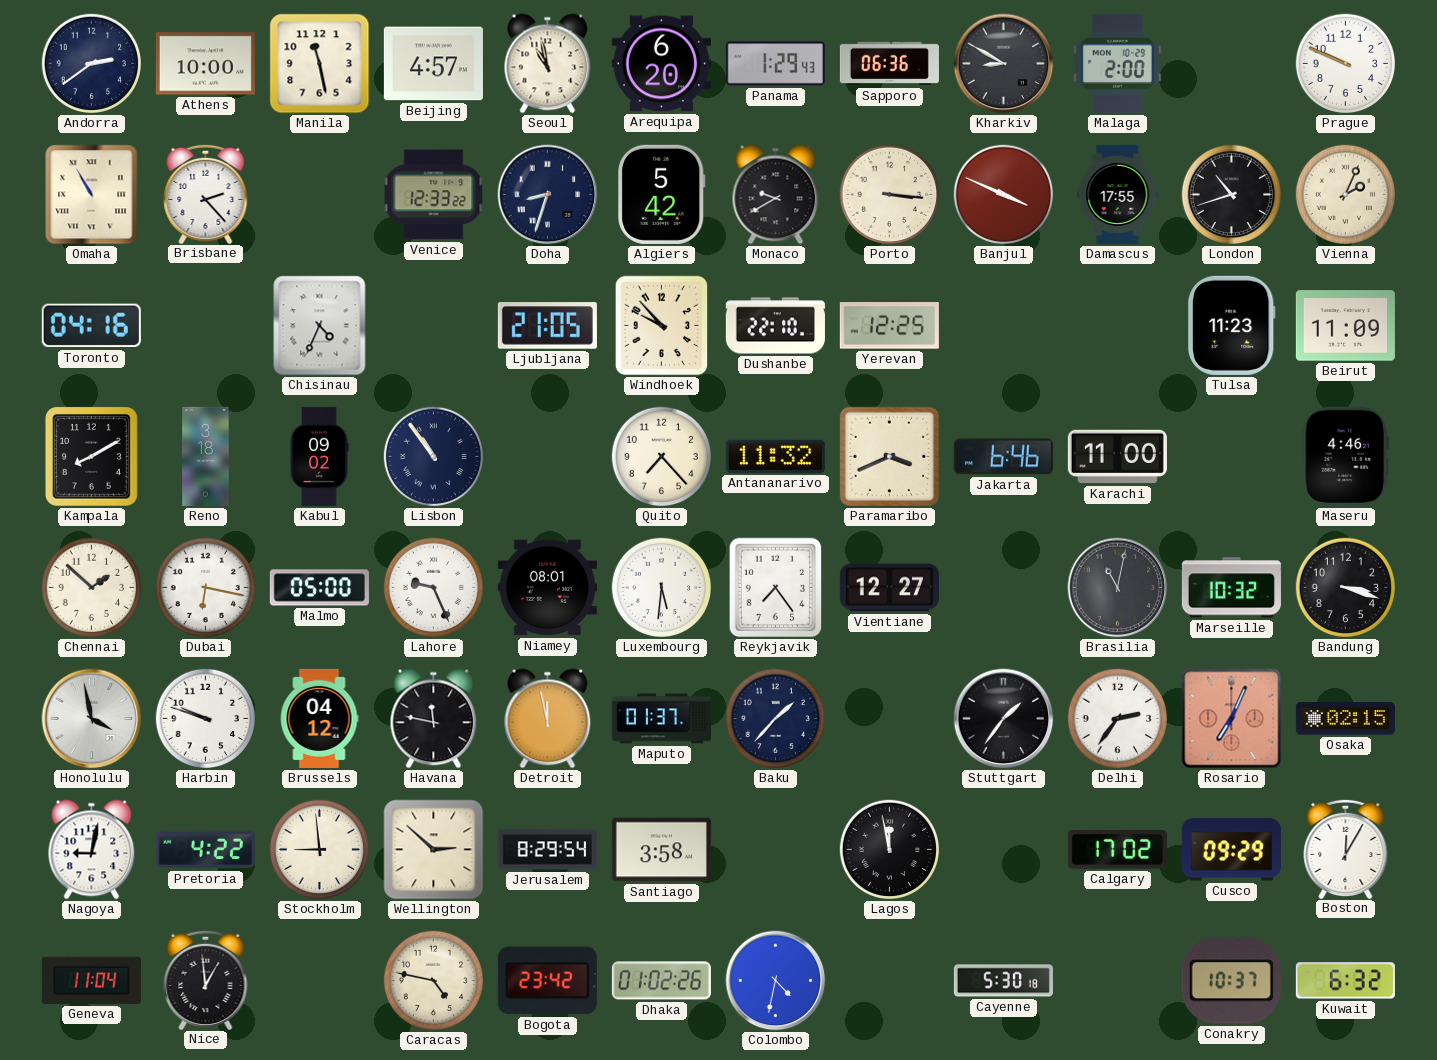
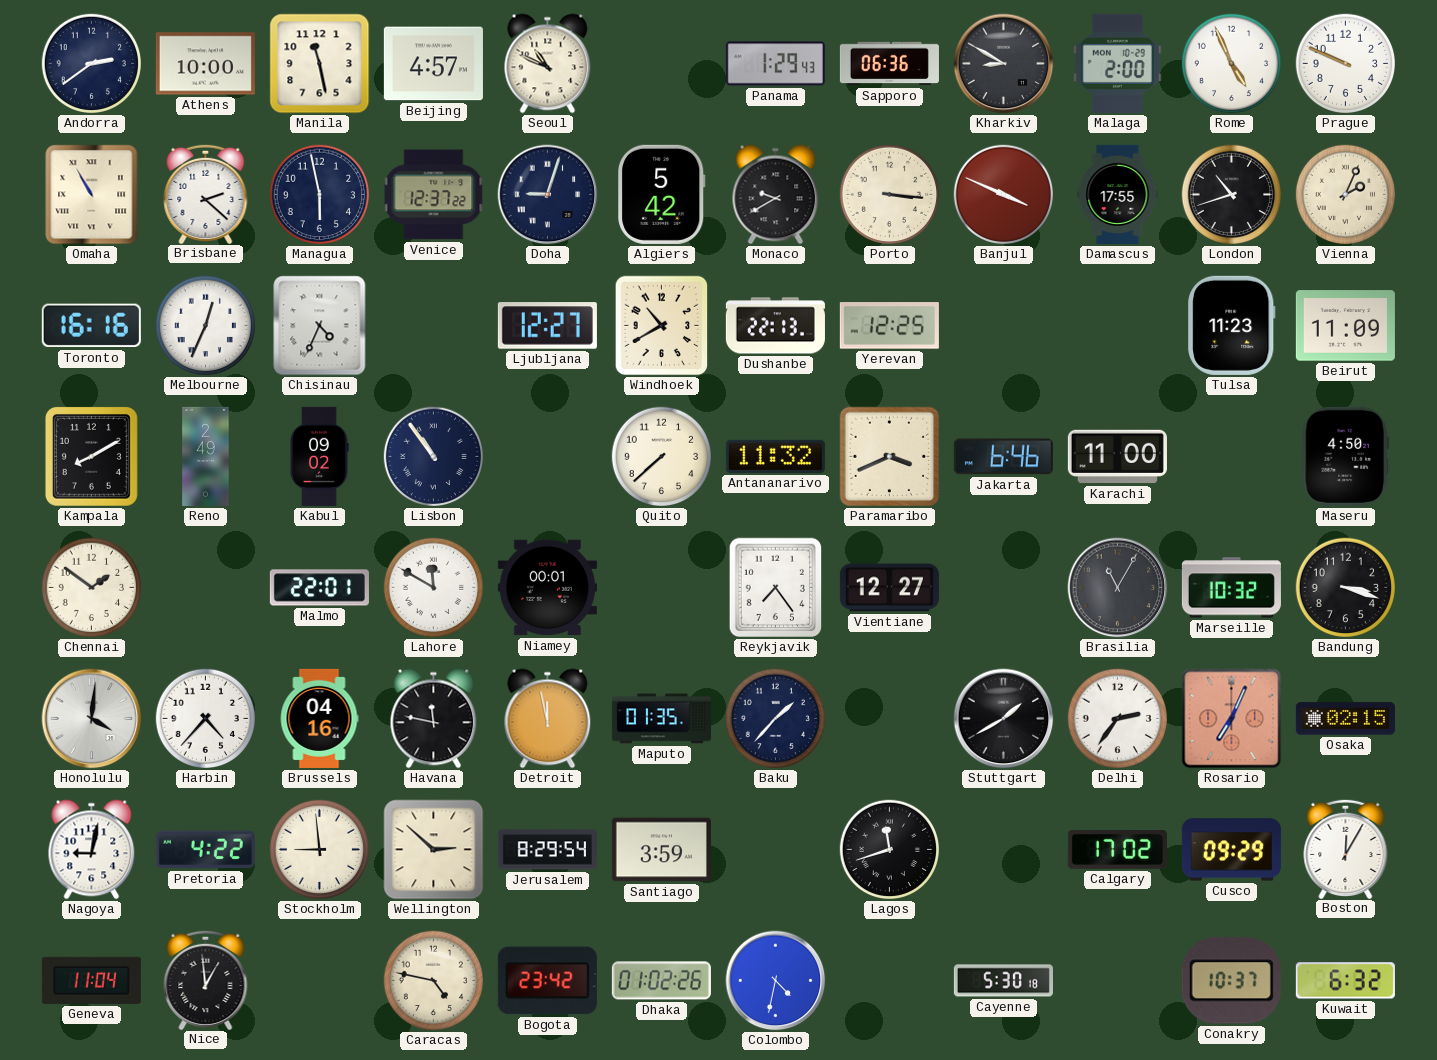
Seoul: 10:58 -> 10:49 (548, 64)
Arequipa: 6:20 -> none (661, 64)
Rome: none -> 4:56 (1232, 64)
Brisbane: 2:23 -> 2:22 (206, 193)
Managua: none -> 5:58 (320, 195)
Venice: 12:33 -> 12:37 (434, 195)
Doha: 8:33 -> 9:03 (548, 195)
Toronto: 04:16 -> 16:16 (91, 326)
Melbourne: none -> 12:34 (206, 326)
Ljubljana: 21:05 -> 12:27 (547, 326)
Windhoek: 9:53 -> 10:40 (662, 326)
Dushanbe: 22:10 -> 22:13 (775, 326)
Reno: 3:18 -> 2:49 (206, 456)
Quito: 7:23 -> 7:38 (662, 457)
Maseru: 4:46 -> 4:50 (1345, 456)
Chennai: 1:52 -> 1:51 (92, 588)
Dubai: 6:17 -> none (206, 588)
Malmo: 05:00 -> 22:01 (319, 588)
Lahore: 9:26 -> 11:50 (434, 588)
Niamey: 08:01 -> 00:01 (547, 588)
Luxembourg: 5:31 -> none (662, 588)
Brasilia: 11:02 -> 11:05 (1118, 588)
Honolulu: 3:58 -> 4:01 (92, 719)
Harbin: 9:48 -> 4:37 (206, 719)
Brussels: 04:12 -> 04:16 (319, 718)
Maputo: 01:37 -> 01:35 (661, 719)
Stuttgart: 1:36 -> 1:40 (1004, 719)
Santiago: 3:58 -> 3:59 (661, 850)
Lagos: 11:58 -> 11:42 (890, 850)
